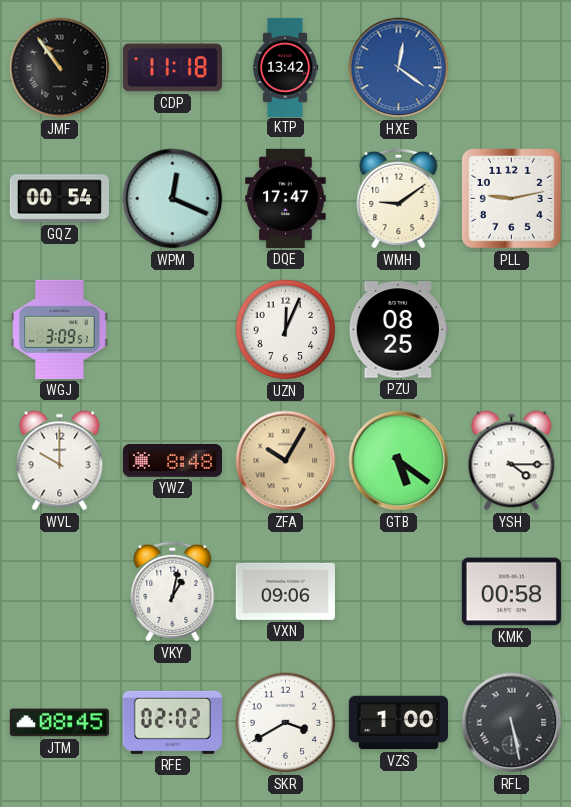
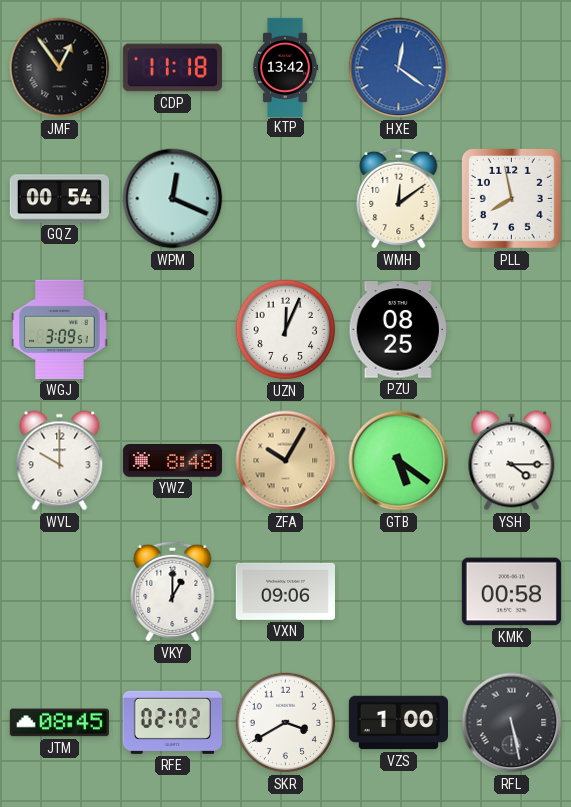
JMF: 10:54 -> 12:54 (60, 68)
DQE: 17:47 -> none (286, 198)
WMH: 9:09 -> 12:09 (399, 198)
PLL: 9:13 -> 7:58 (511, 198)
VKY: 1:02 -> 1:00 (173, 591)
